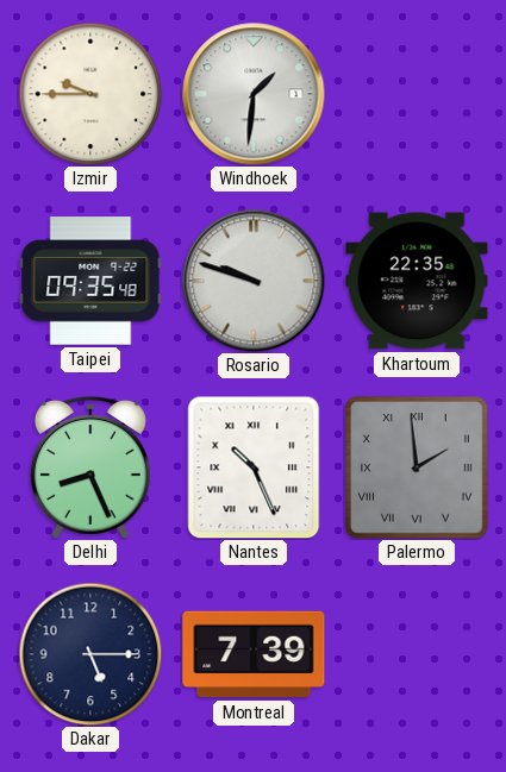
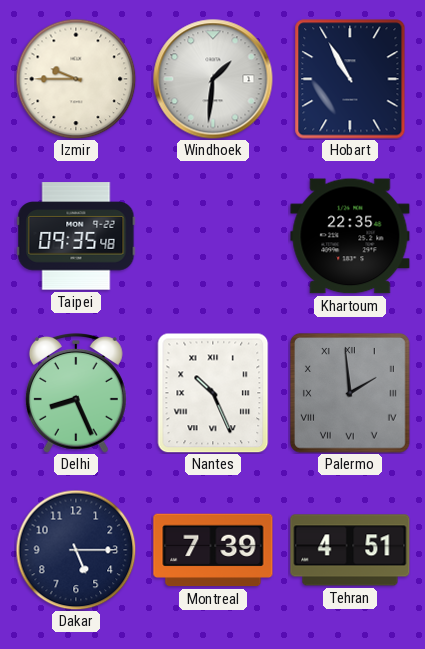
Hobart: none -> 10:55 (350, 79)
Rosario: 9:48 -> none (254, 281)
Tehran: none -> 4:51 (350, 550)
